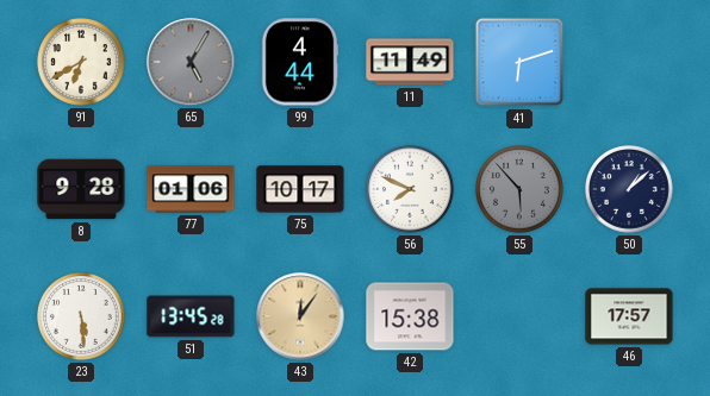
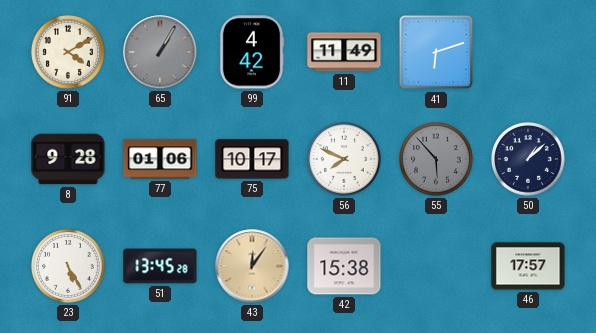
91: 6:40 -> 4:10 (69, 53)
65: 5:05 -> 1:05 (160, 52)
99: 4:44 -> 4:42 (252, 52)
23: 5:29 -> 5:25 (69, 267)
